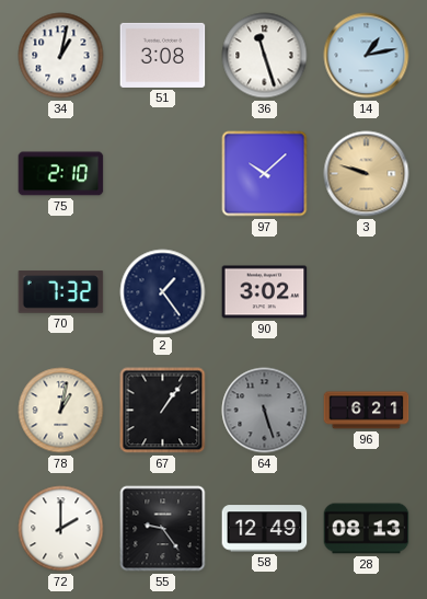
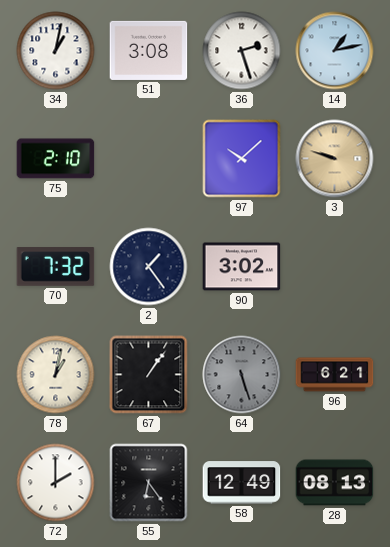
36: 11:27 -> 2:27 (242, 51)
55: 9:24 -> 6:24 (149, 483)
